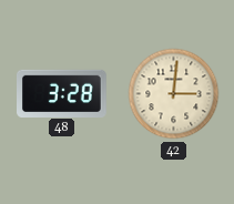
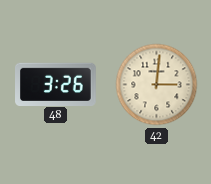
48: 3:28 -> 3:26 (56, 84)
